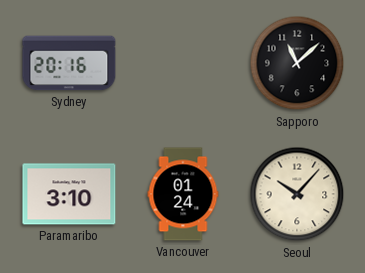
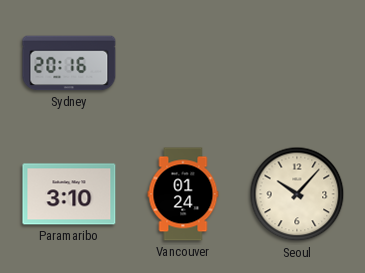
Sapporo: 11:08 -> none (297, 63)
